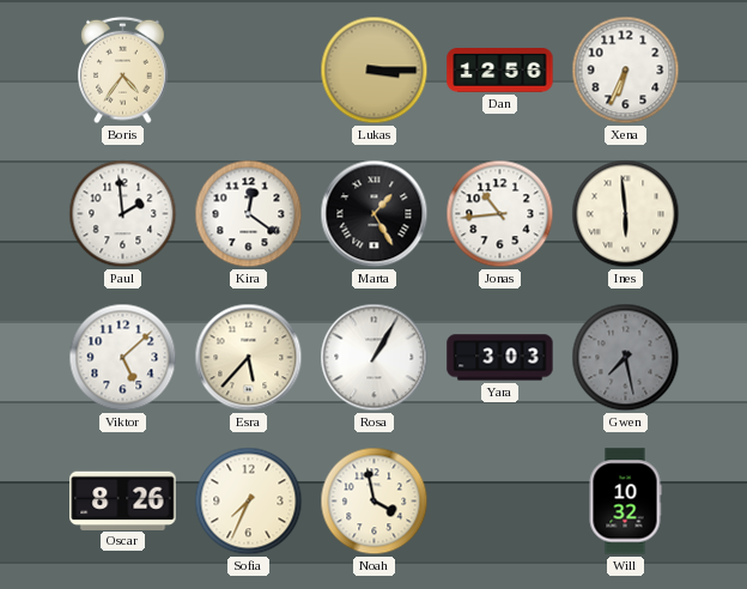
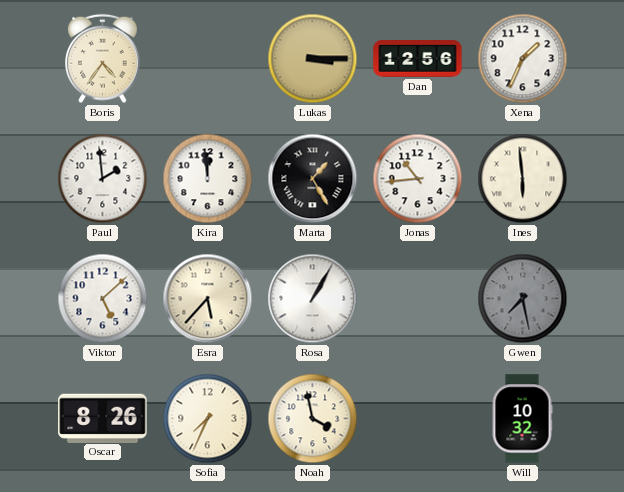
Xena: 6:34 -> 1:34 (523, 59)
Kira: 12:21 -> 11:59 (208, 179)
Yara: 3:03 -> none (500, 358)
